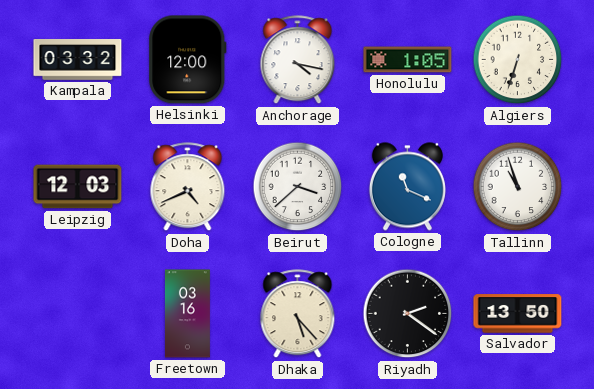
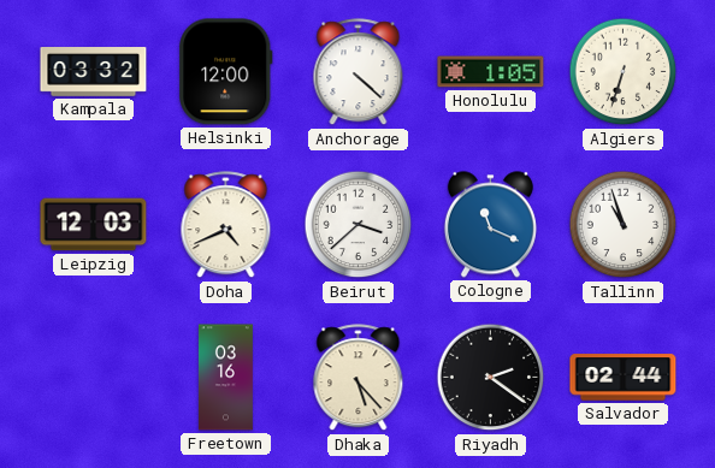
Anchorage: 4:17 -> 4:22 (359, 72)
Salvador: 13:50 -> 02:44 (624, 378)
